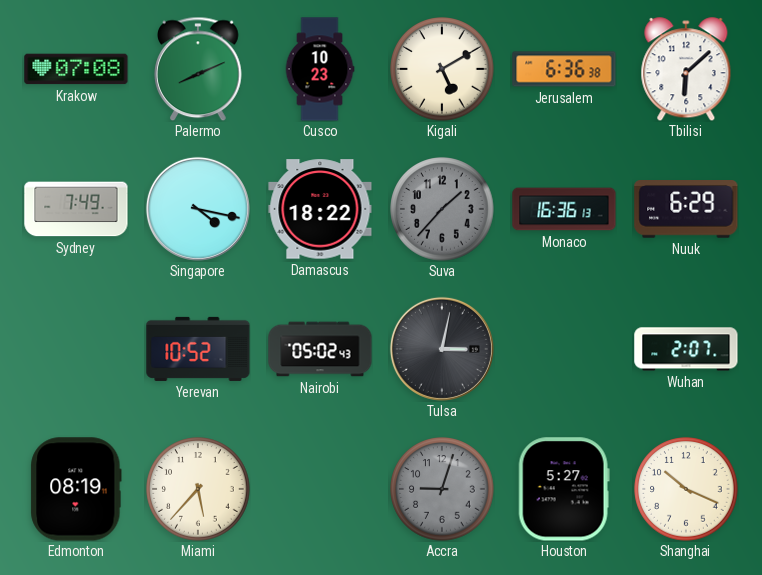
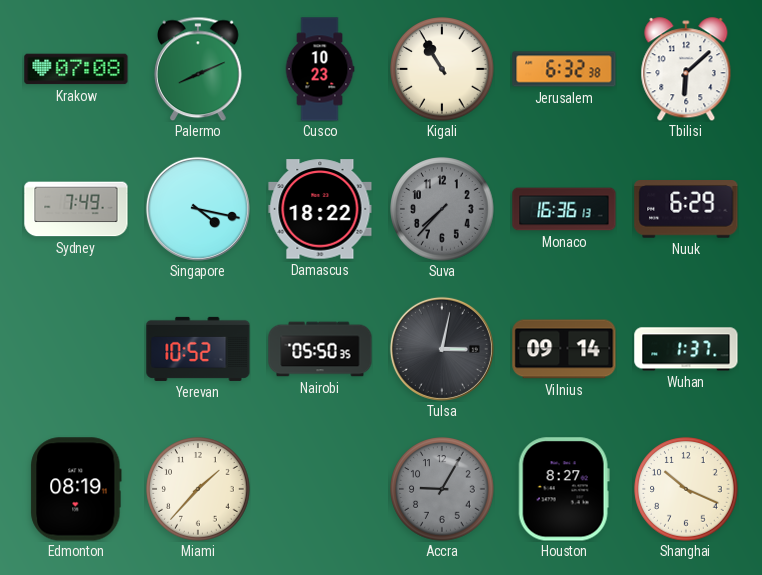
Kigali: 5:10 -> 10:55 (442, 69)
Jerusalem: 6:36 -> 6:32 (564, 69)
Suva: 1:37 -> 7:37 (442, 209)
Nairobi: 05:02 -> 05:50 (320, 349)
Vilnius: none -> 09:14 (564, 349)
Wuhan: 2:07 -> 1:37 (686, 349)
Miami: 5:37 -> 1:37 (198, 489)
Accra: 9:03 -> 9:05 (442, 489)
Houston: 5:27 -> 8:27 (564, 489)
